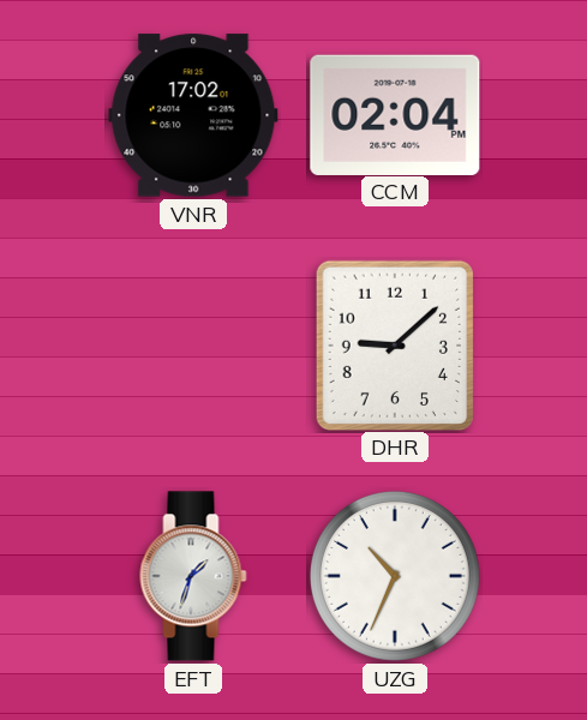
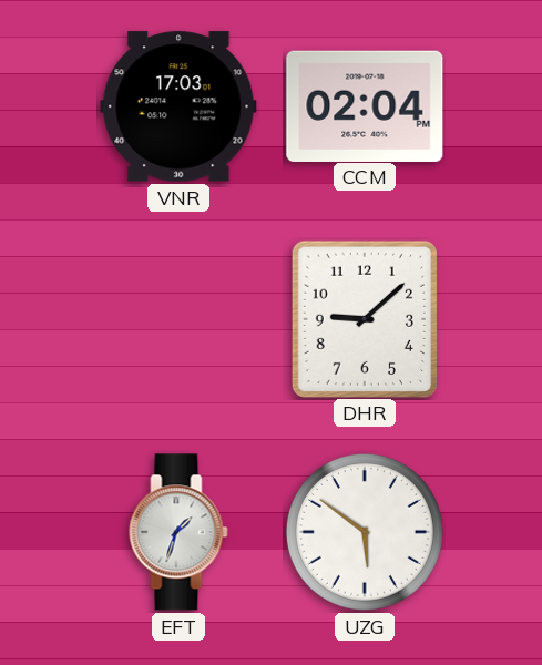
VNR: 17:02 -> 17:03 (178, 106)
UZG: 10:34 -> 5:51 (365, 532)
